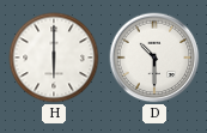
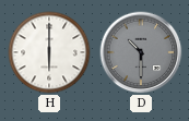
D dial: white -> grey (141, 52)
